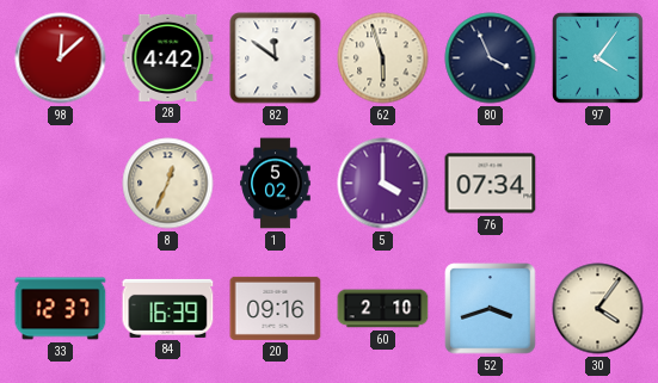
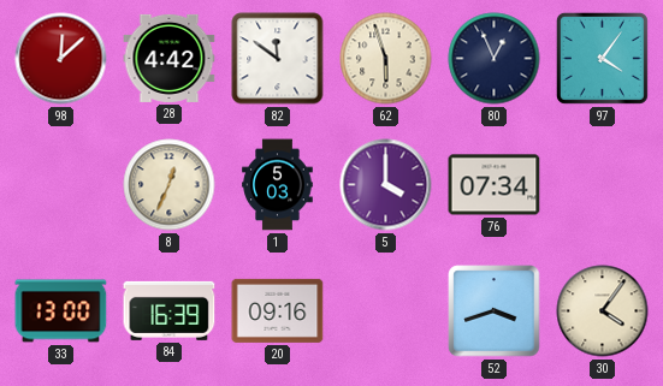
80: 3:56 -> 12:56 (495, 59)
1: 5:02 -> 5:03 (278, 185)
33: 12:37 -> 13:00 (61, 311)
60: 2:10 -> none (383, 309)
